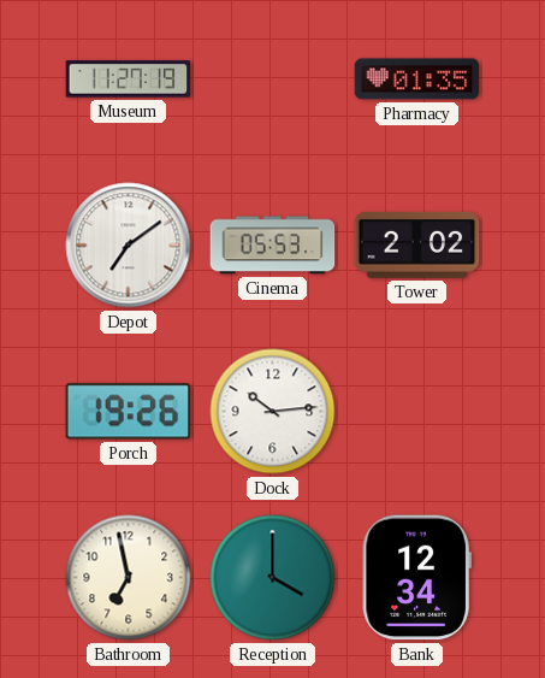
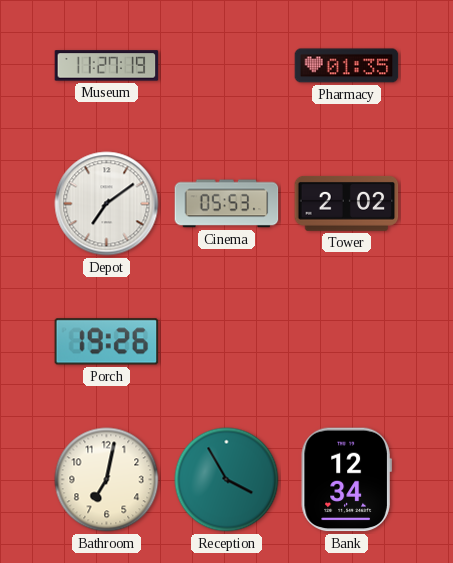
Dock: 10:14 -> none (273, 412)
Bathroom: 6:58 -> 7:02 (107, 480)
Reception: 4:00 -> 3:55 (227, 480)
